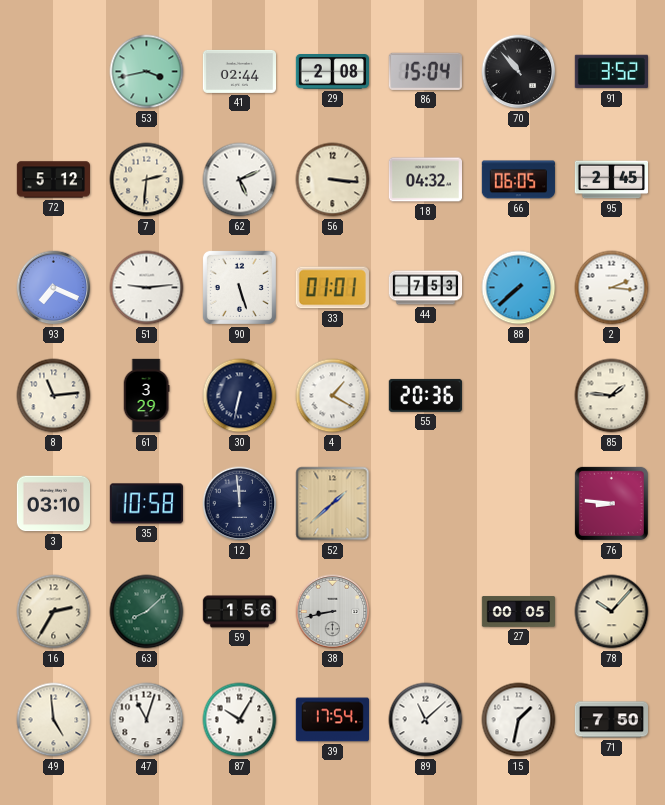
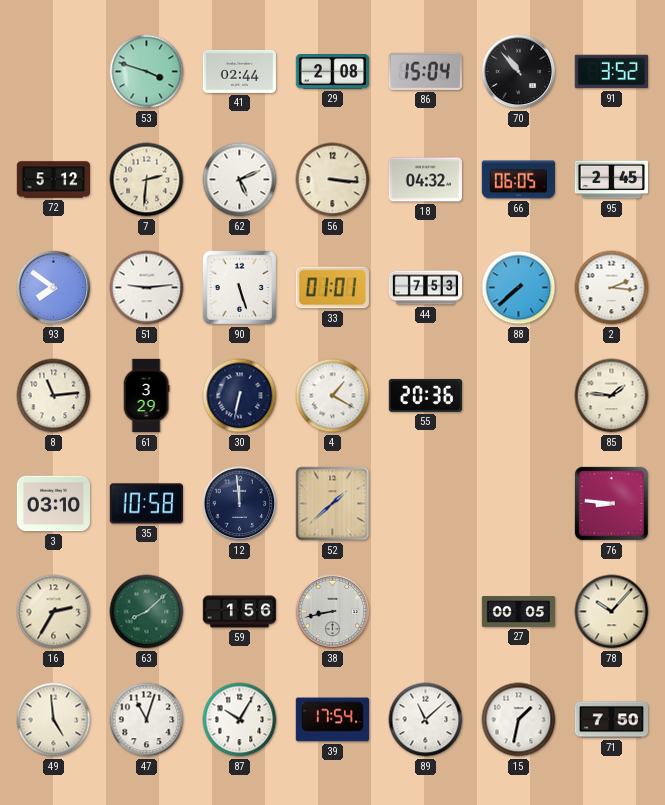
53: 3:43 -> 3:48 (147, 72)
93: 7:19 -> 7:51 (54, 288)
